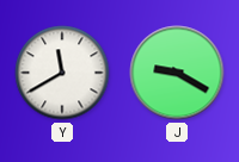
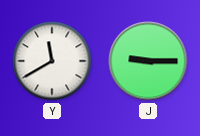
J: 9:20 -> 9:15 (148, 61)
